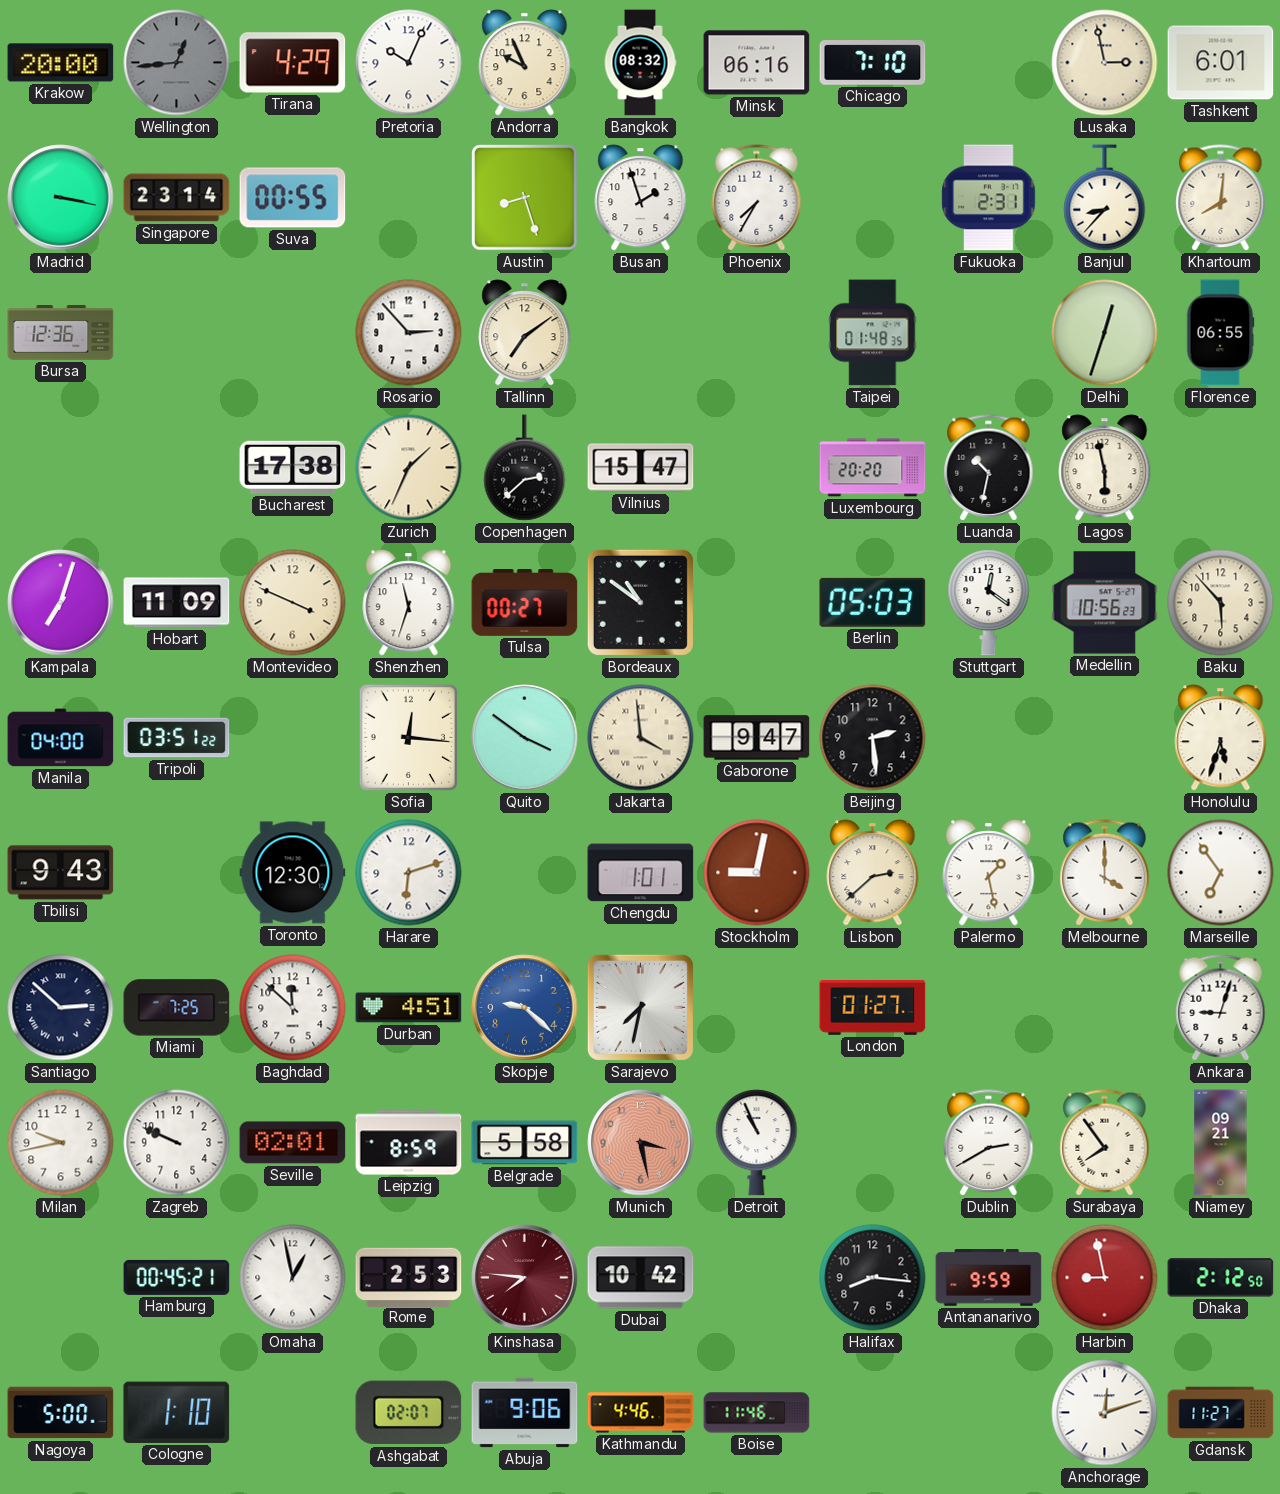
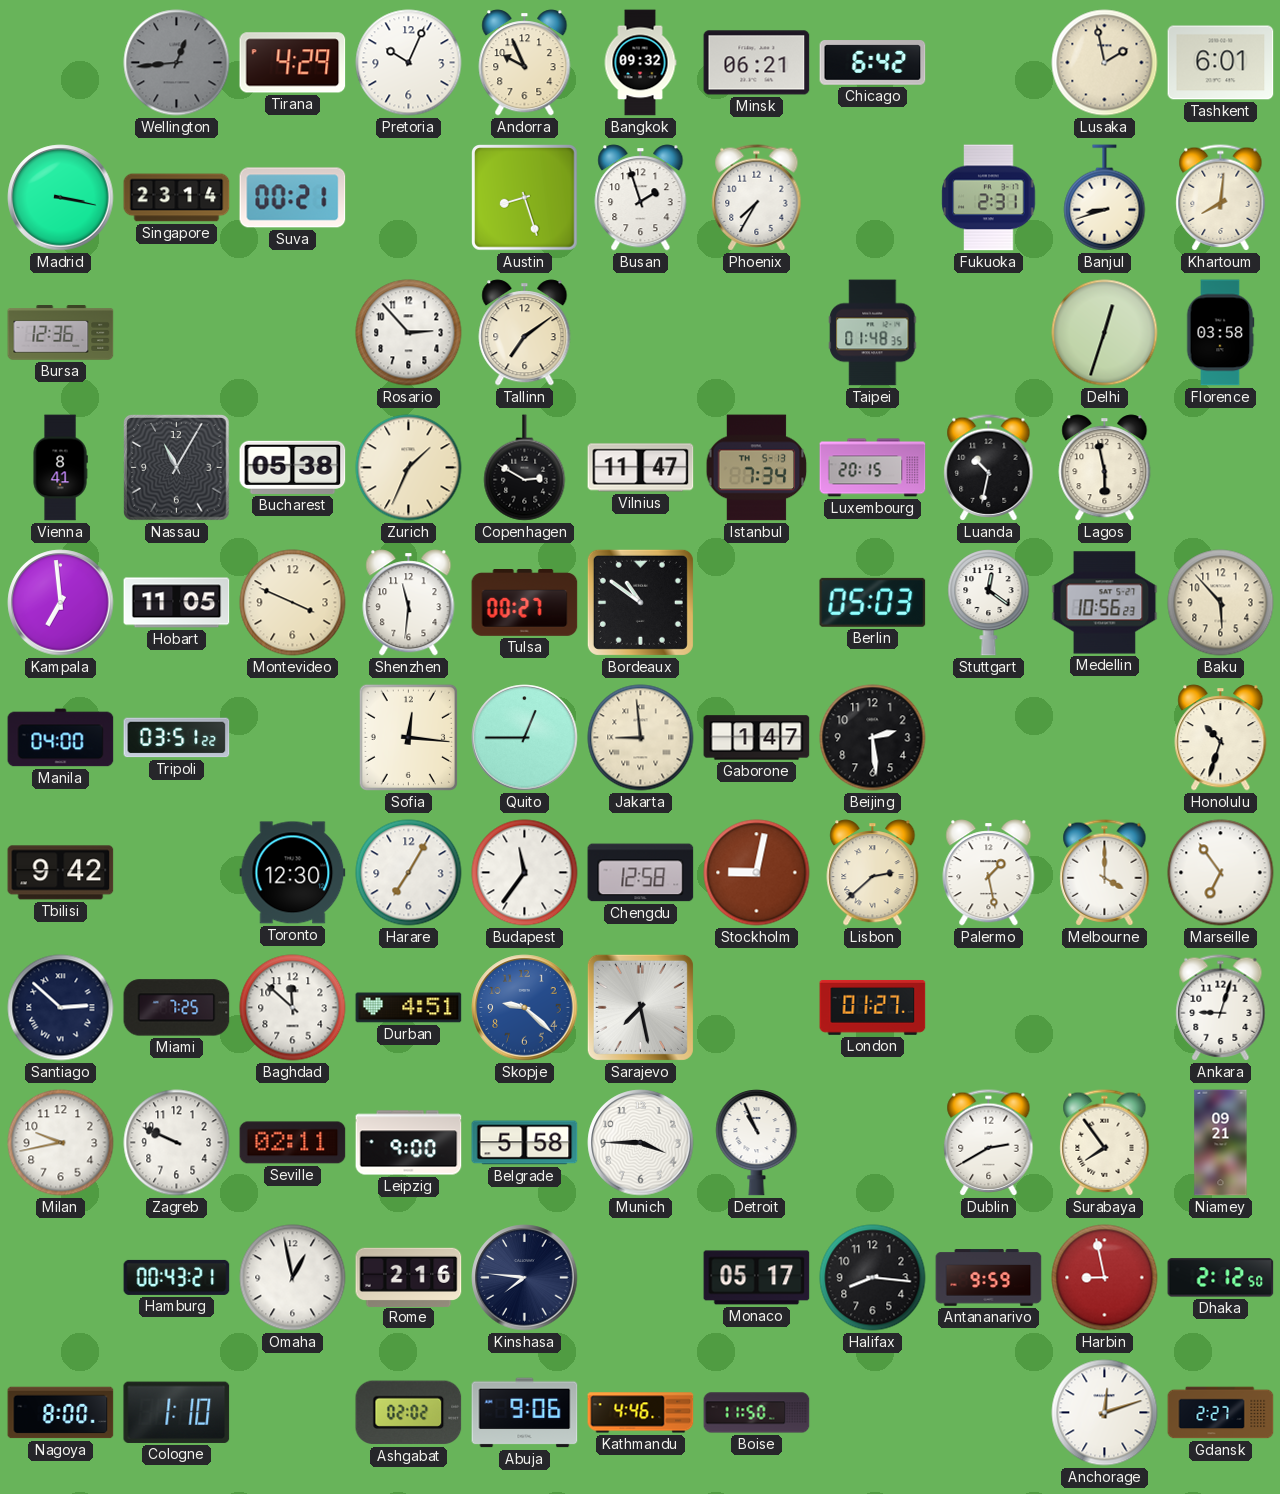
Krakow: 20:00 -> none (61, 63)
Bangkok: 08:32 -> 09:32 (640, 63)
Minsk: 06:16 -> 06:21 (757, 63)
Chicago: 7:10 -> 6:42 (873, 63)
Lusaka: 2:58 -> 1:58 (1105, 63)
Suva: 00:55 -> 00:21 (293, 198)
Banjul: 8:37 -> 8:42 (1105, 198)
Florence: 06:55 -> 03:58 (1220, 333)
Vienna: none -> 8:41 (60, 468)
Nassau: none -> 11:05 (177, 468)
Bucharest: 17:38 -> 05:38 (293, 467)
Copenhagen: 2:38 -> 2:50 (525, 468)
Vilnius: 15:47 -> 11:47 (641, 468)
Istanbul: none -> 7:34 (757, 468)
Luxembourg: 20:20 -> 20:15 (873, 468)
Kampala: 7:03 -> 6:59 (61, 603)
Hobart: 11:09 -> 11:05 (177, 603)
Shenzhen: 11:33 -> 11:31 (409, 603)
Quito: 3:51 -> 12:45 (525, 738)
Jakarta: 3:59 -> 8:59 (641, 738)
Gaborone: 9:47 -> 1:47 (757, 738)
Honolulu: 5:33 -> 10:33 (1221, 738)
Tbilisi: 9:43 -> 9:42 (61, 873)
Harare: 6:12 -> 7:05 (409, 873)
Budapest: none -> 11:36 (525, 873)
Chengdu: 1:01 -> 12:58 (641, 873)
Sarajevo: 7:32 -> 7:28 (640, 1007)
Seville: 02:01 -> 02:11 (293, 1143)
Leipzig: 8:59 -> 9:00 (409, 1143)
Munich: 3:28 -> 3:45 (641, 1143)
Munich dial: salmon -> white (641, 1143)
Hamburg: 00:45 -> 00:43 (177, 1277)
Rome: 2:53 -> 2:16 (409, 1277)
Kinshasa dial: burgundy -> navy (525, 1278)
Dubai: 10:42 -> none (641, 1278)
Monaco: none -> 05:17 (757, 1278)
Nagoya: 5:00 -> 8:00 (61, 1413)
Ashgabat: 02:07 -> 02:02 (409, 1413)
Boise: 11:46 -> 11:50 (757, 1413)
Gdansk: 11:27 -> 2:27 (1221, 1413)
